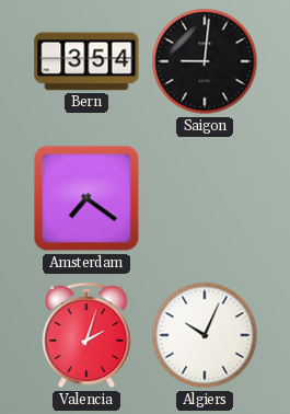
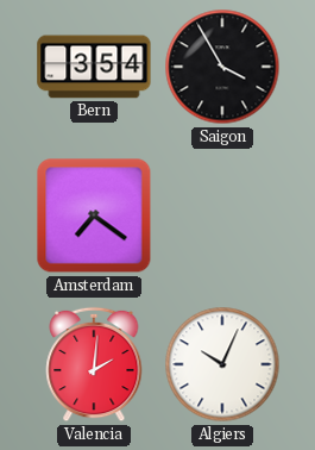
Saigon: 9:01 -> 3:55 (222, 67)
Valencia: 2:03 -> 2:01 (94, 364)
